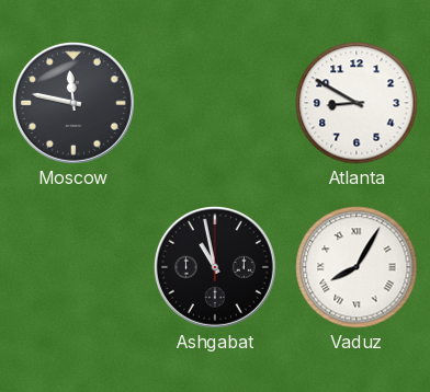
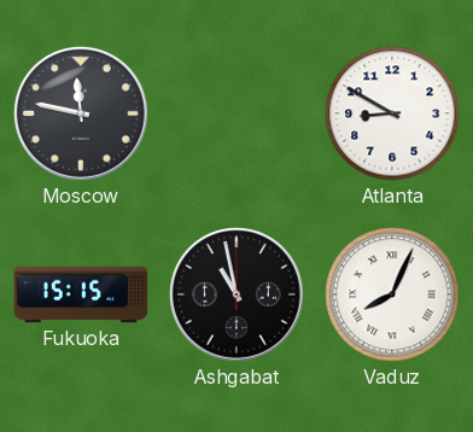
Fukuoka: none -> 15:15 (81, 294)
Vaduz: 8:05 -> 8:04 (392, 294)
